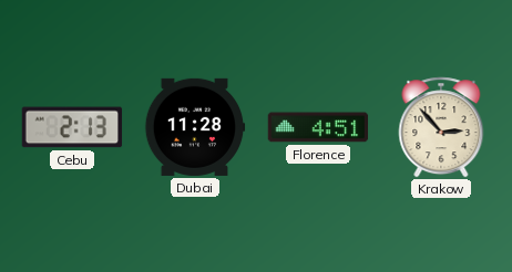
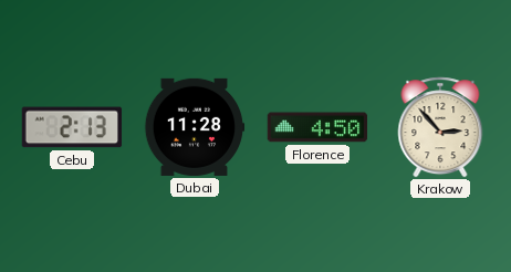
Florence: 4:51 -> 4:50 (317, 127)
